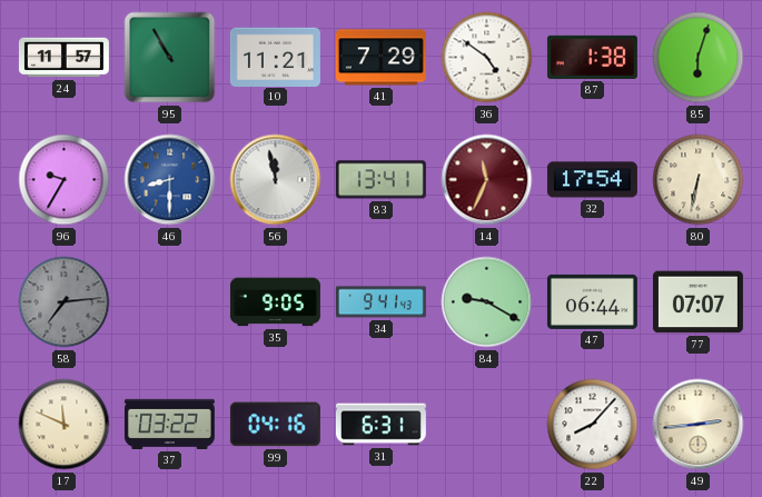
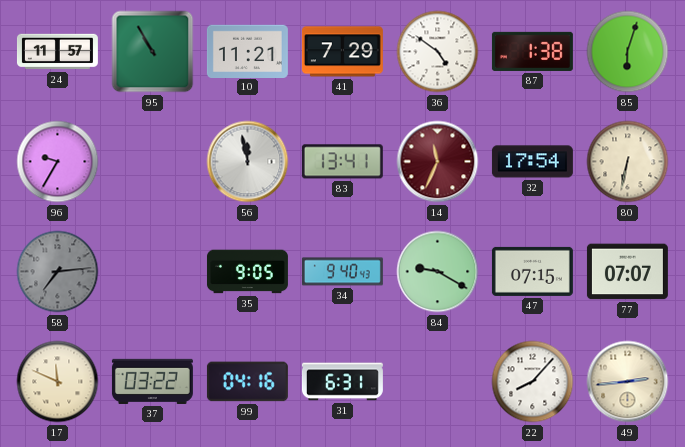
46: 8:30 -> none (170, 180)
34: 9:41 -> 9:40 (342, 272)
47: 06:44 -> 07:15 (532, 271)
